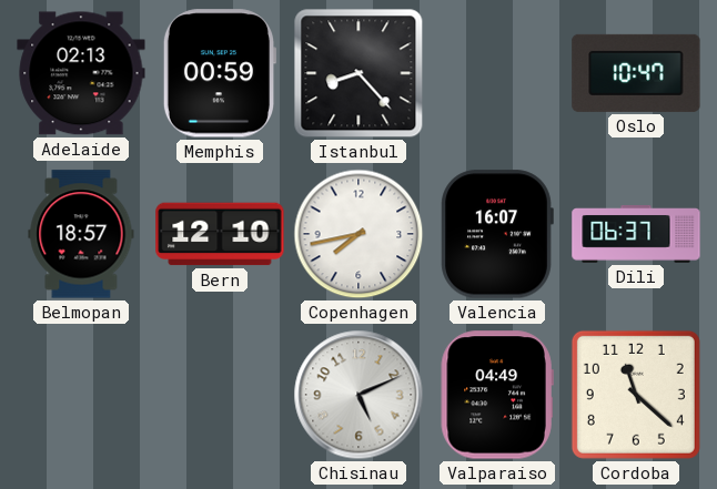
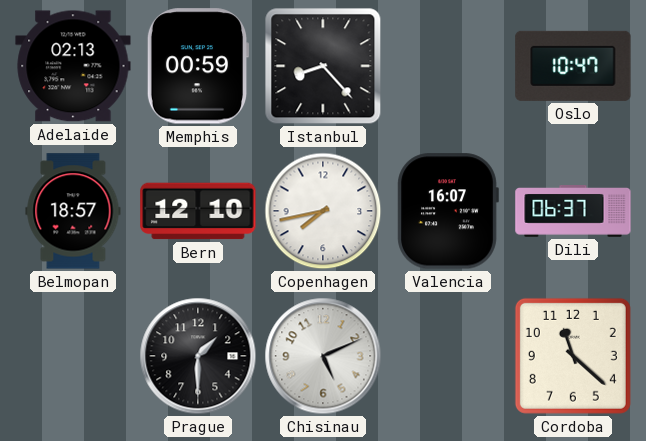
Prague: none -> 1:30 (198, 356)
Valparaiso: 04:49 -> none (497, 395)
